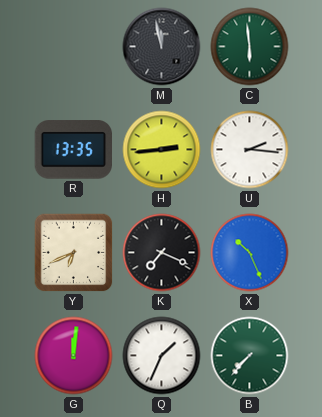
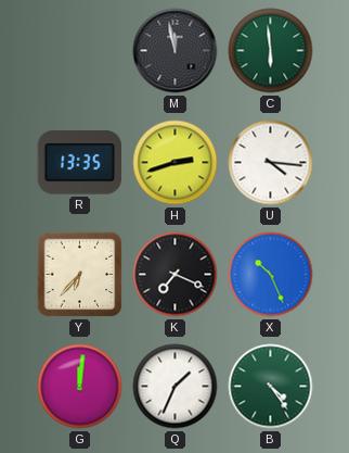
H: 2:44 -> 2:42 (176, 163)
U: 2:16 -> 4:16 (271, 163)
Y: 6:41 -> 6:37 (80, 275)
B: 7:37 -> 4:24 (271, 387)
